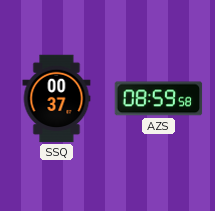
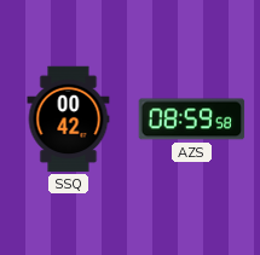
SSQ: 00:37 -> 00:42 (69, 120)
